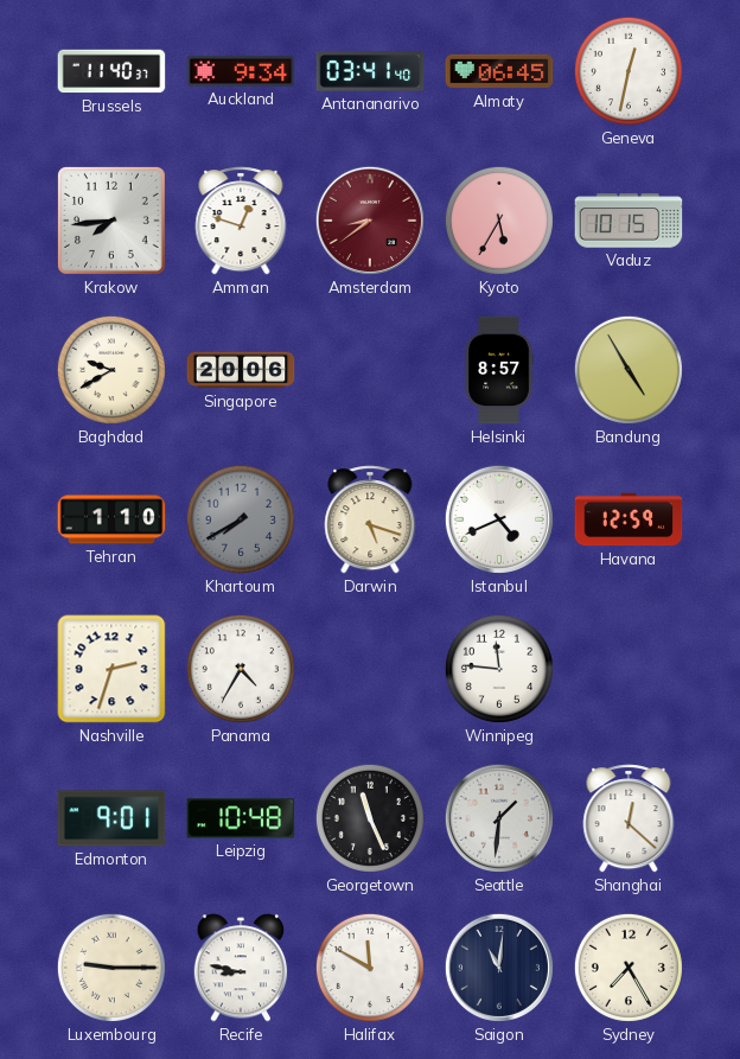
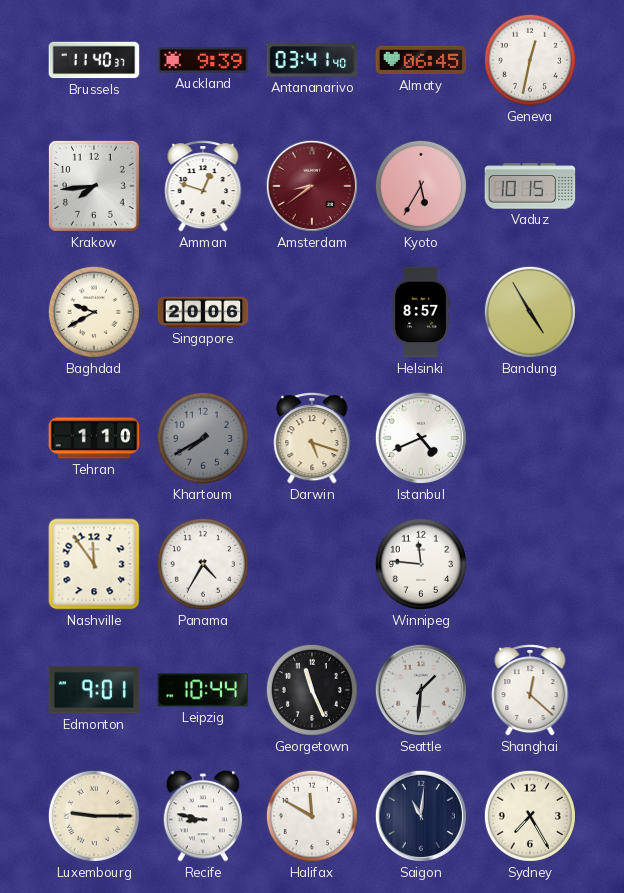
Auckland: 9:34 -> 9:39 (203, 60)
Havana: 12:59 -> none (629, 519)
Nashville: 2:33 -> 11:54 (94, 564)
Leipzig: 10:48 -> 10:44 (203, 690)
